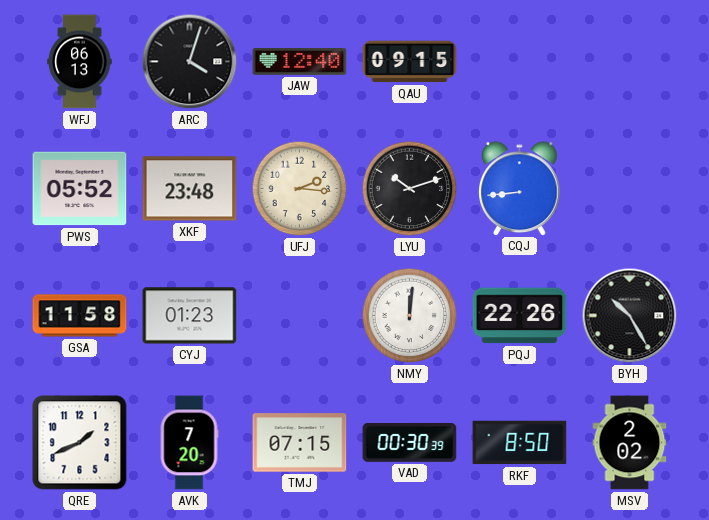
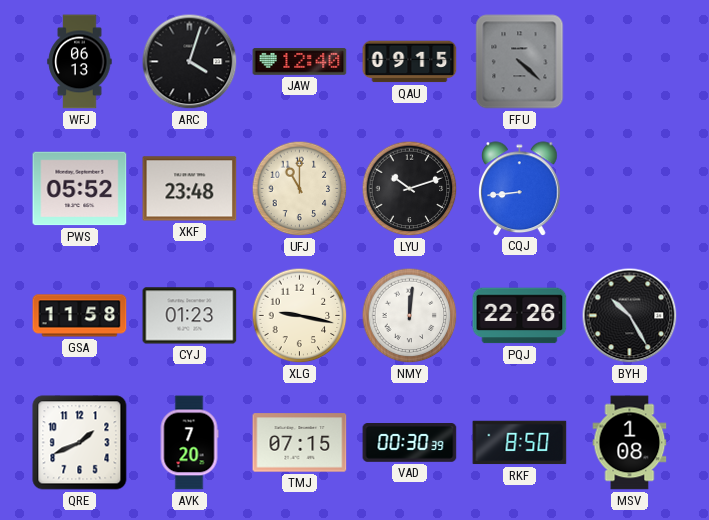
FFU: none -> 4:22 (520, 62)
UFJ: 2:16 -> 11:00 (300, 189)
XLG: none -> 9:17 (300, 316)
MSV: 2:02 -> 1:08 (630, 443)
